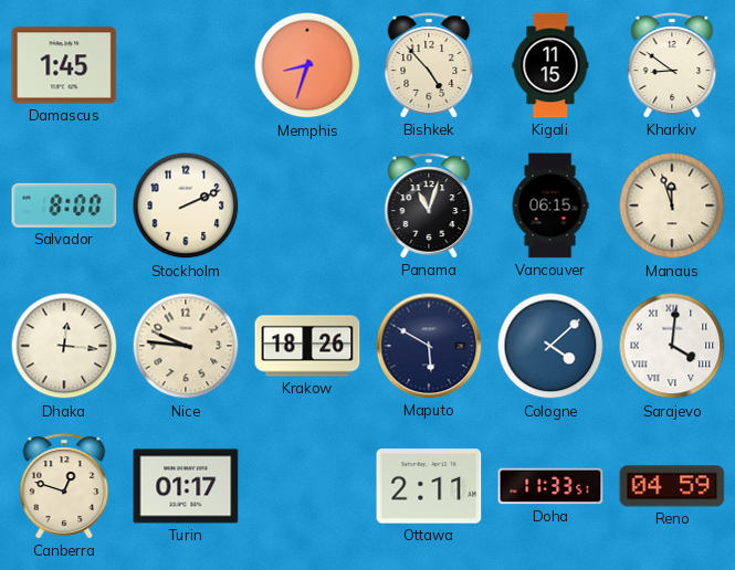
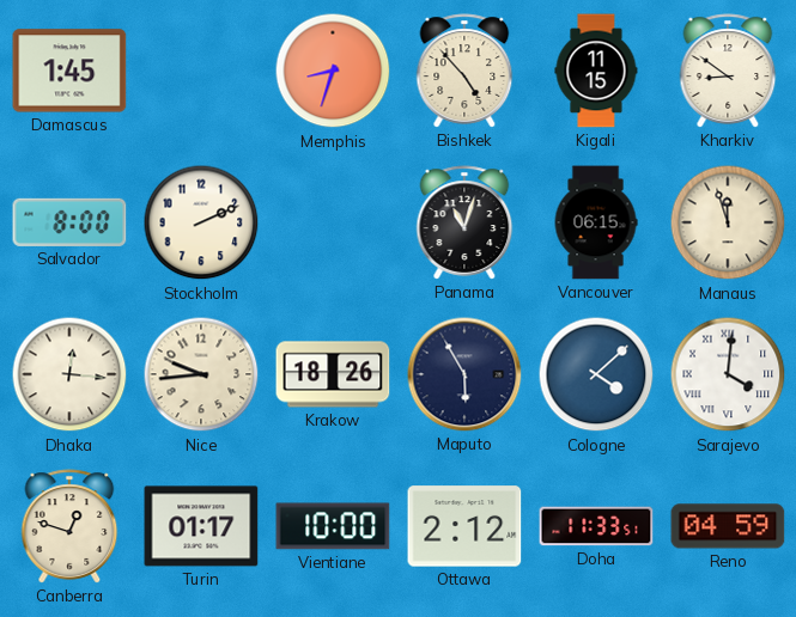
Nice: 9:46 -> 9:44 (201, 374)
Maputo: 5:50 -> 5:55 (464, 374)
Vientiane: none -> 10:00 (333, 526)
Ottawa: 2:11 -> 2:12 (464, 526)
